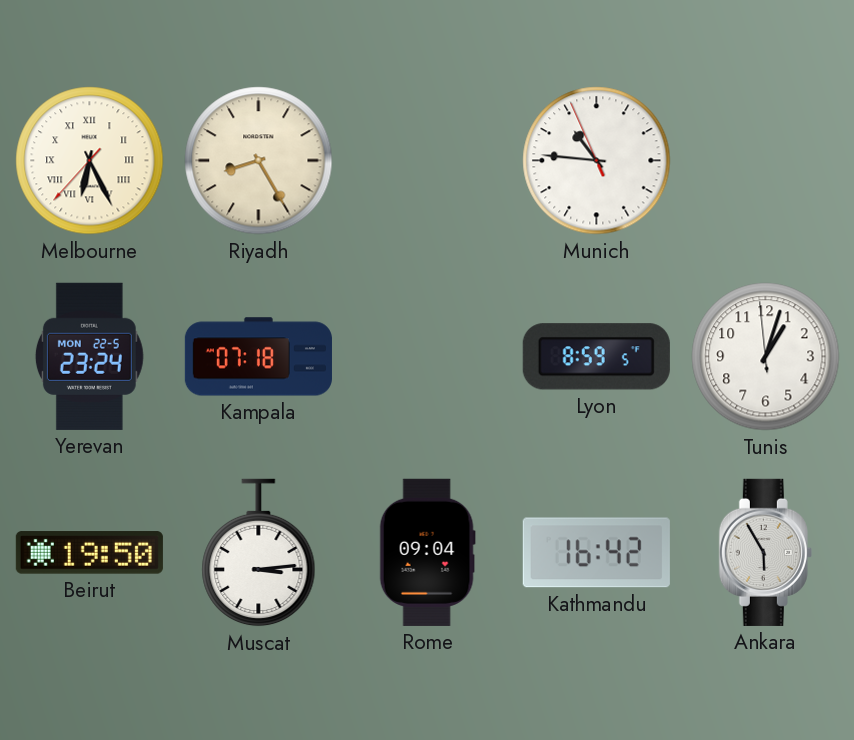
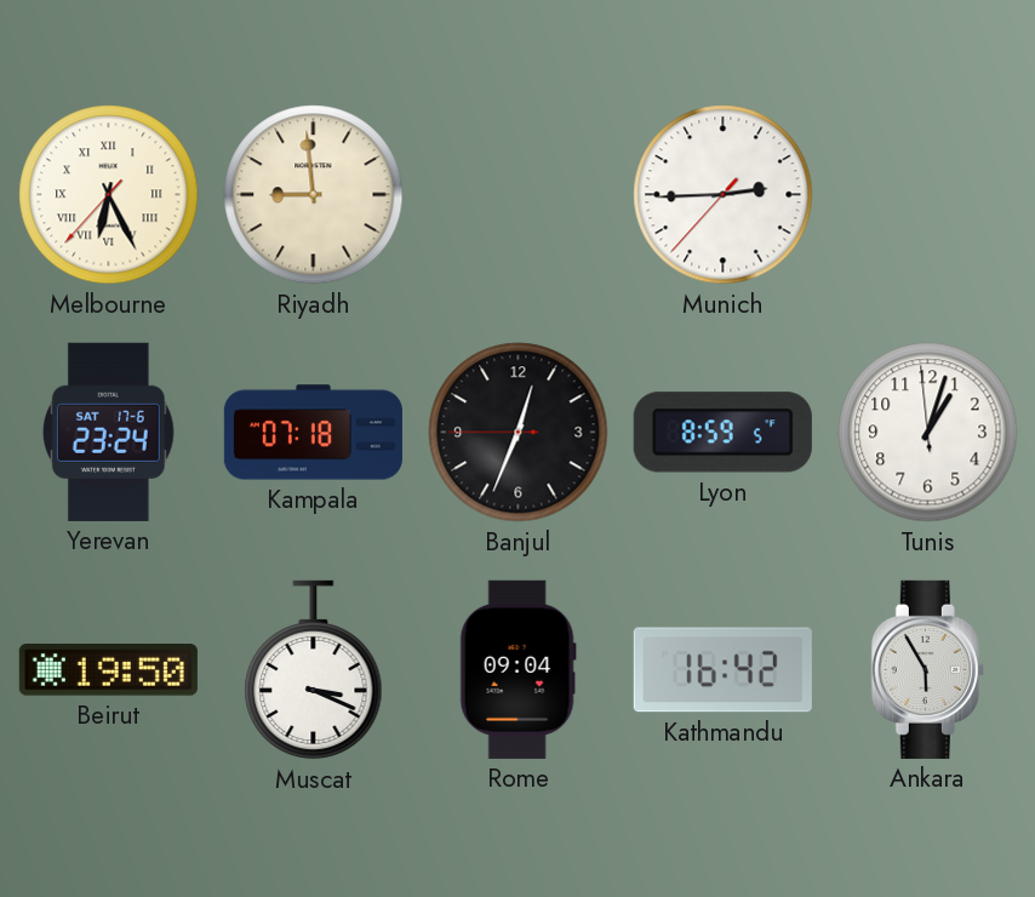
Riyadh: 8:25 -> 8:59 (314, 195)
Munich: 10:45 -> 2:44 (724, 195)
Yerevan date: MON 22-5 -> SAT 17-6 (108, 432)
Banjul: none -> 12:33 (519, 433)
Muscat: 3:14 -> 3:19 (314, 670)
